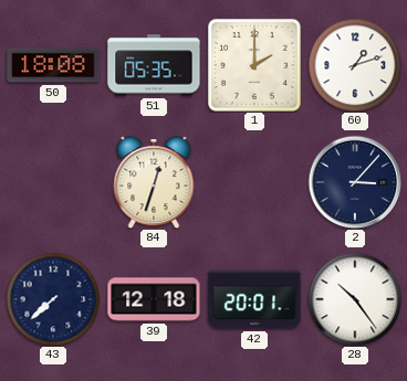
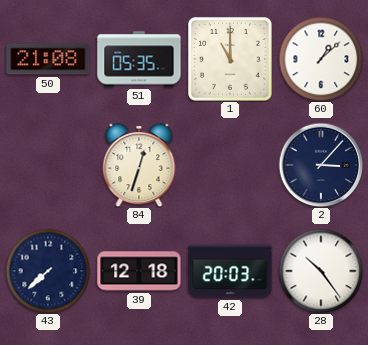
50: 18:08 -> 21:08 (48, 59)
1: 2:00 -> 11:00 (231, 60)
60: 1:12 -> 1:08 (321, 59)
42: 20:01 -> 20:03 (230, 271)
